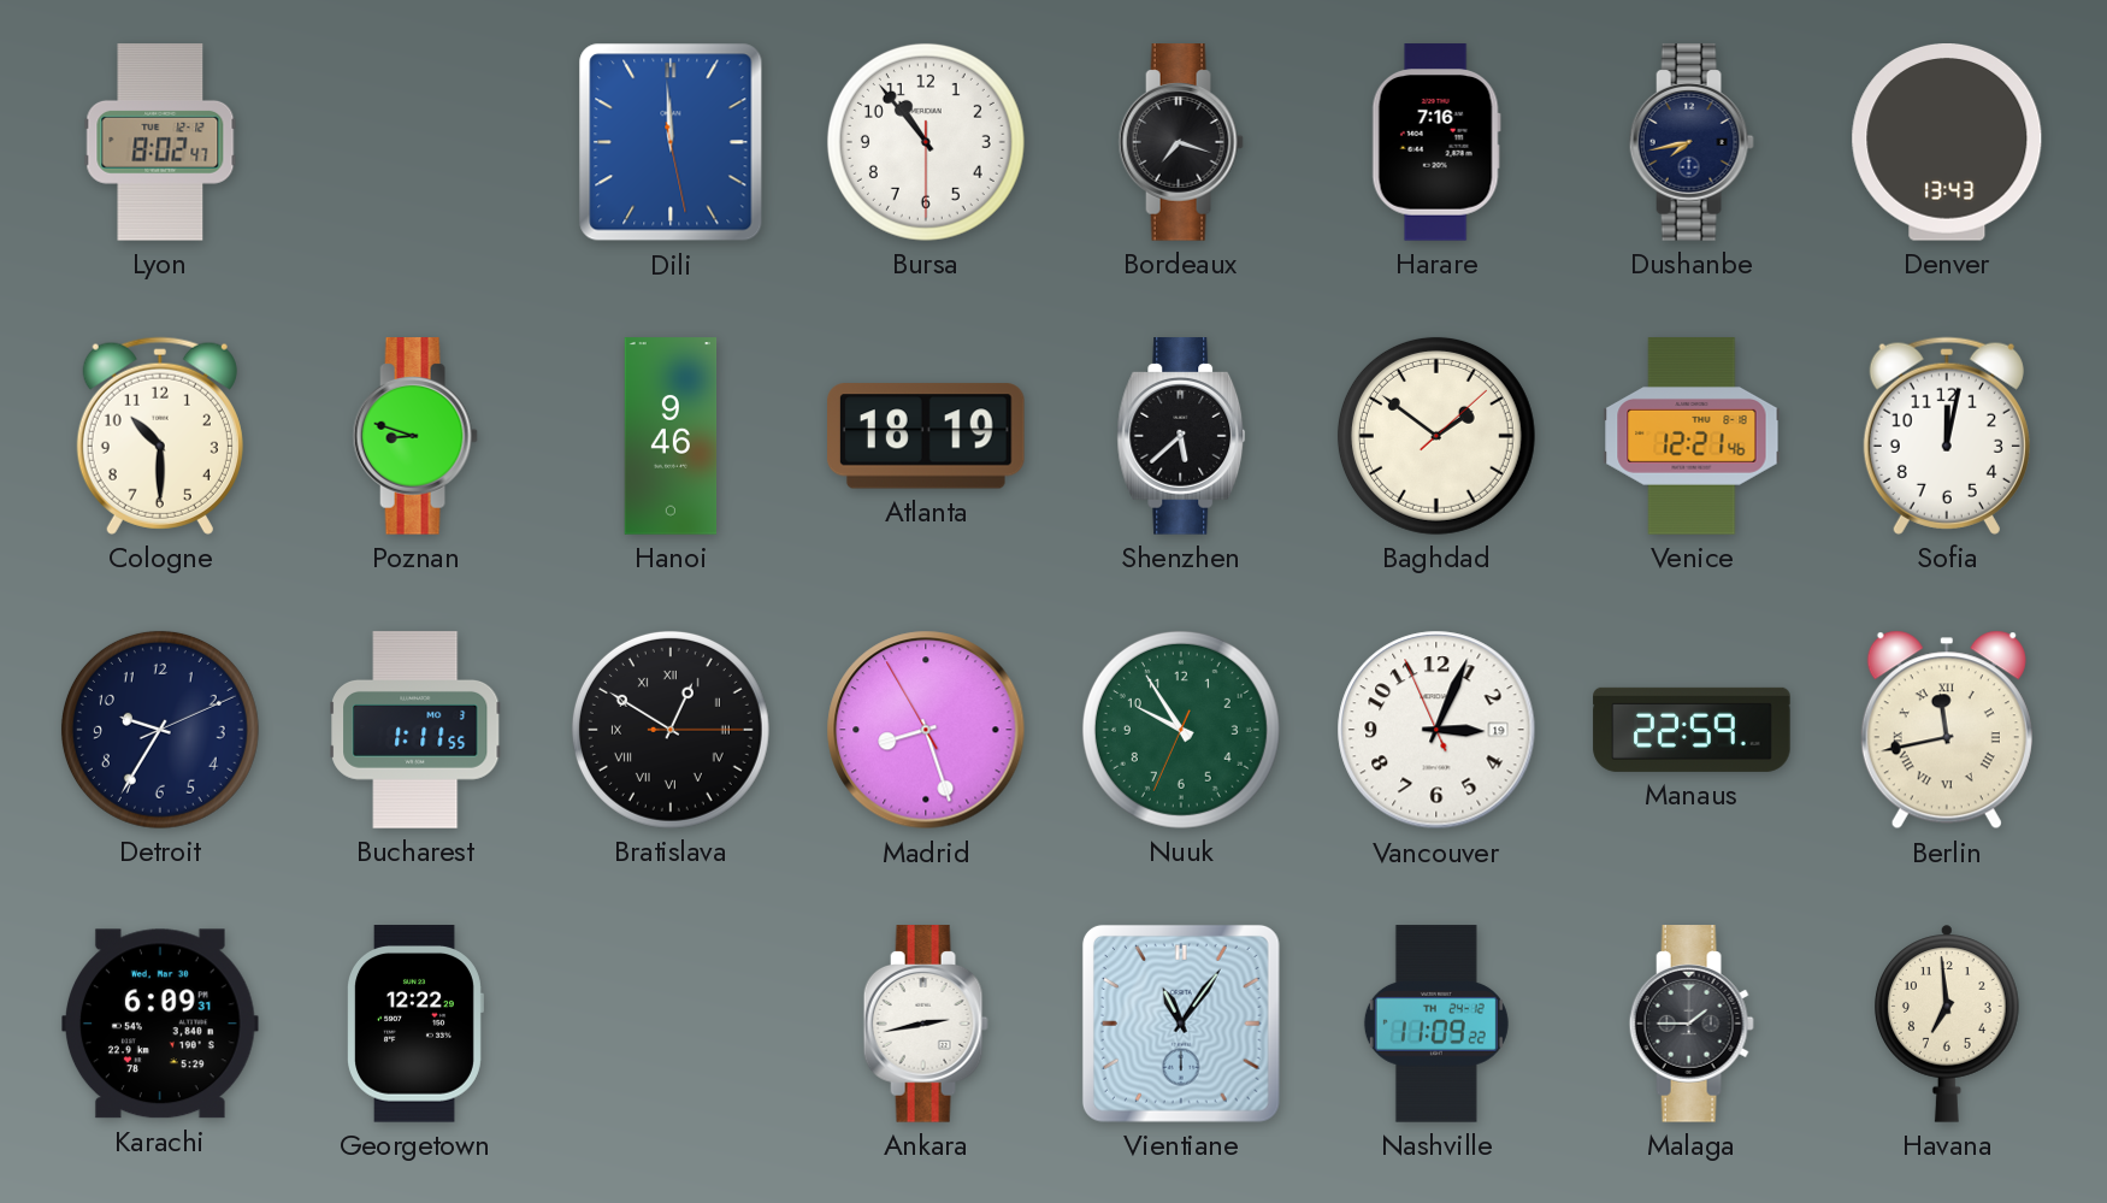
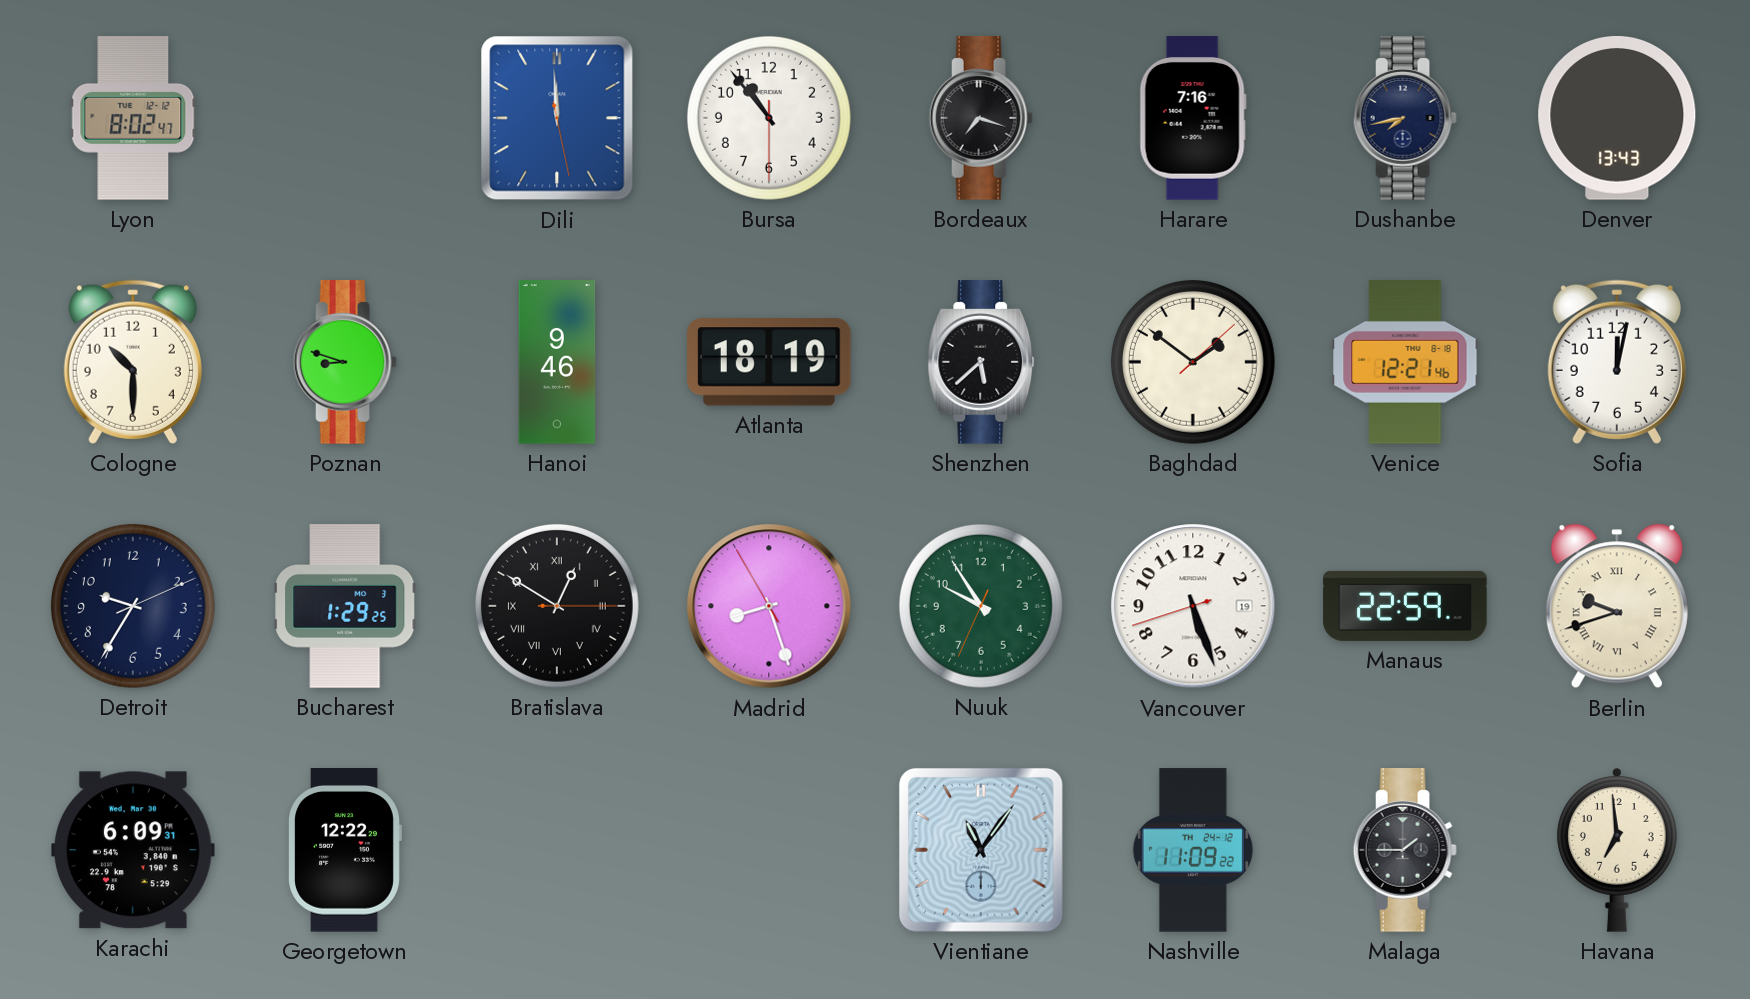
Bucharest: 1:11 -> 1:29 (345, 606)
Vancouver: 3:03 -> 5:26 (1193, 606)
Berlin: 11:43 -> 9:42 (1617, 606)
Ankara: 2:43 -> none (926, 1024)
